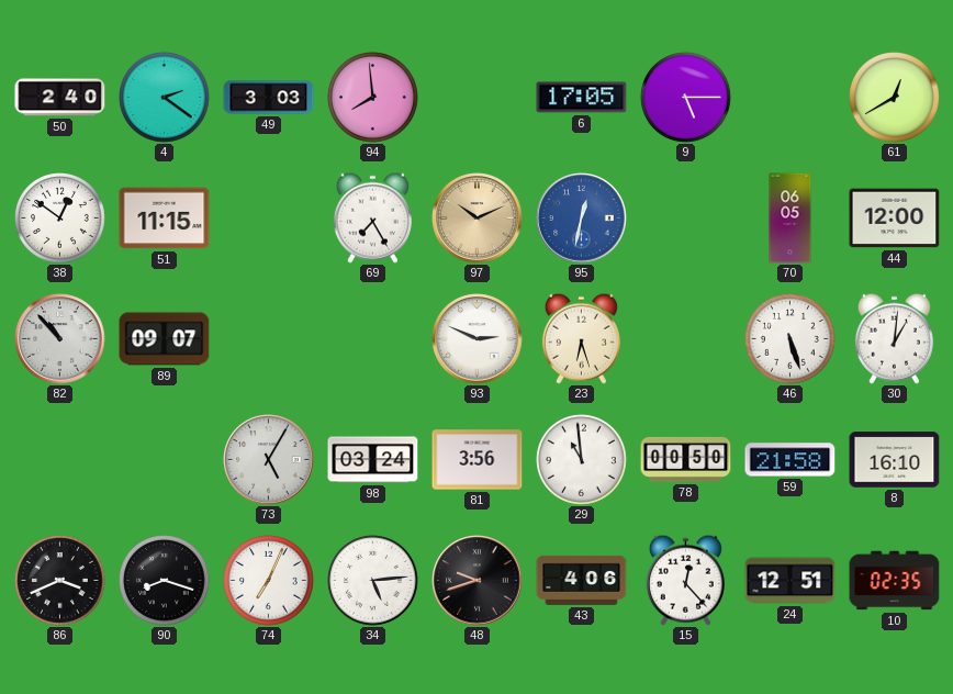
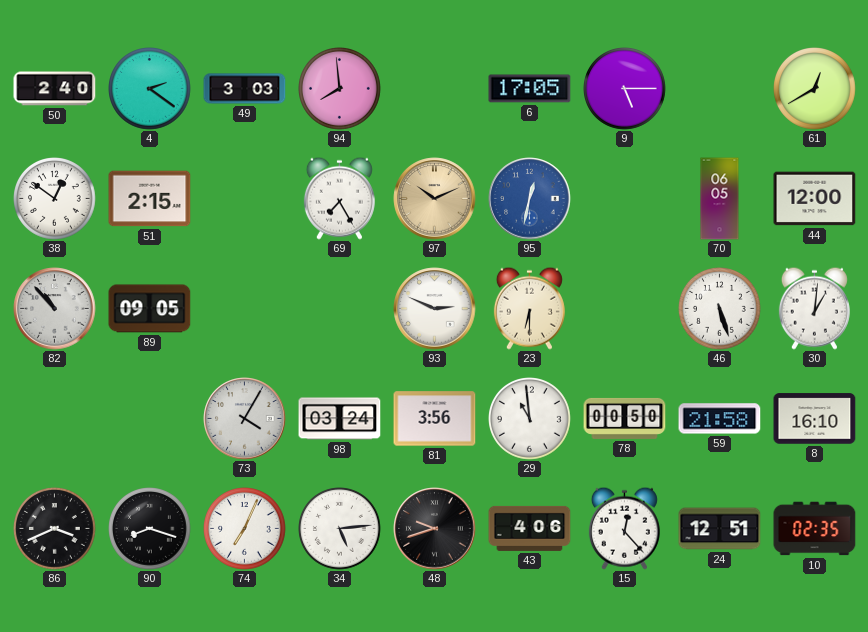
51: 11:15 -> 2:15 (150, 199)
89: 09:07 -> 09:05 (150, 309)
23: 6:27 -> 6:30 (529, 308)
73: 5:05 -> 4:05 (245, 419)
